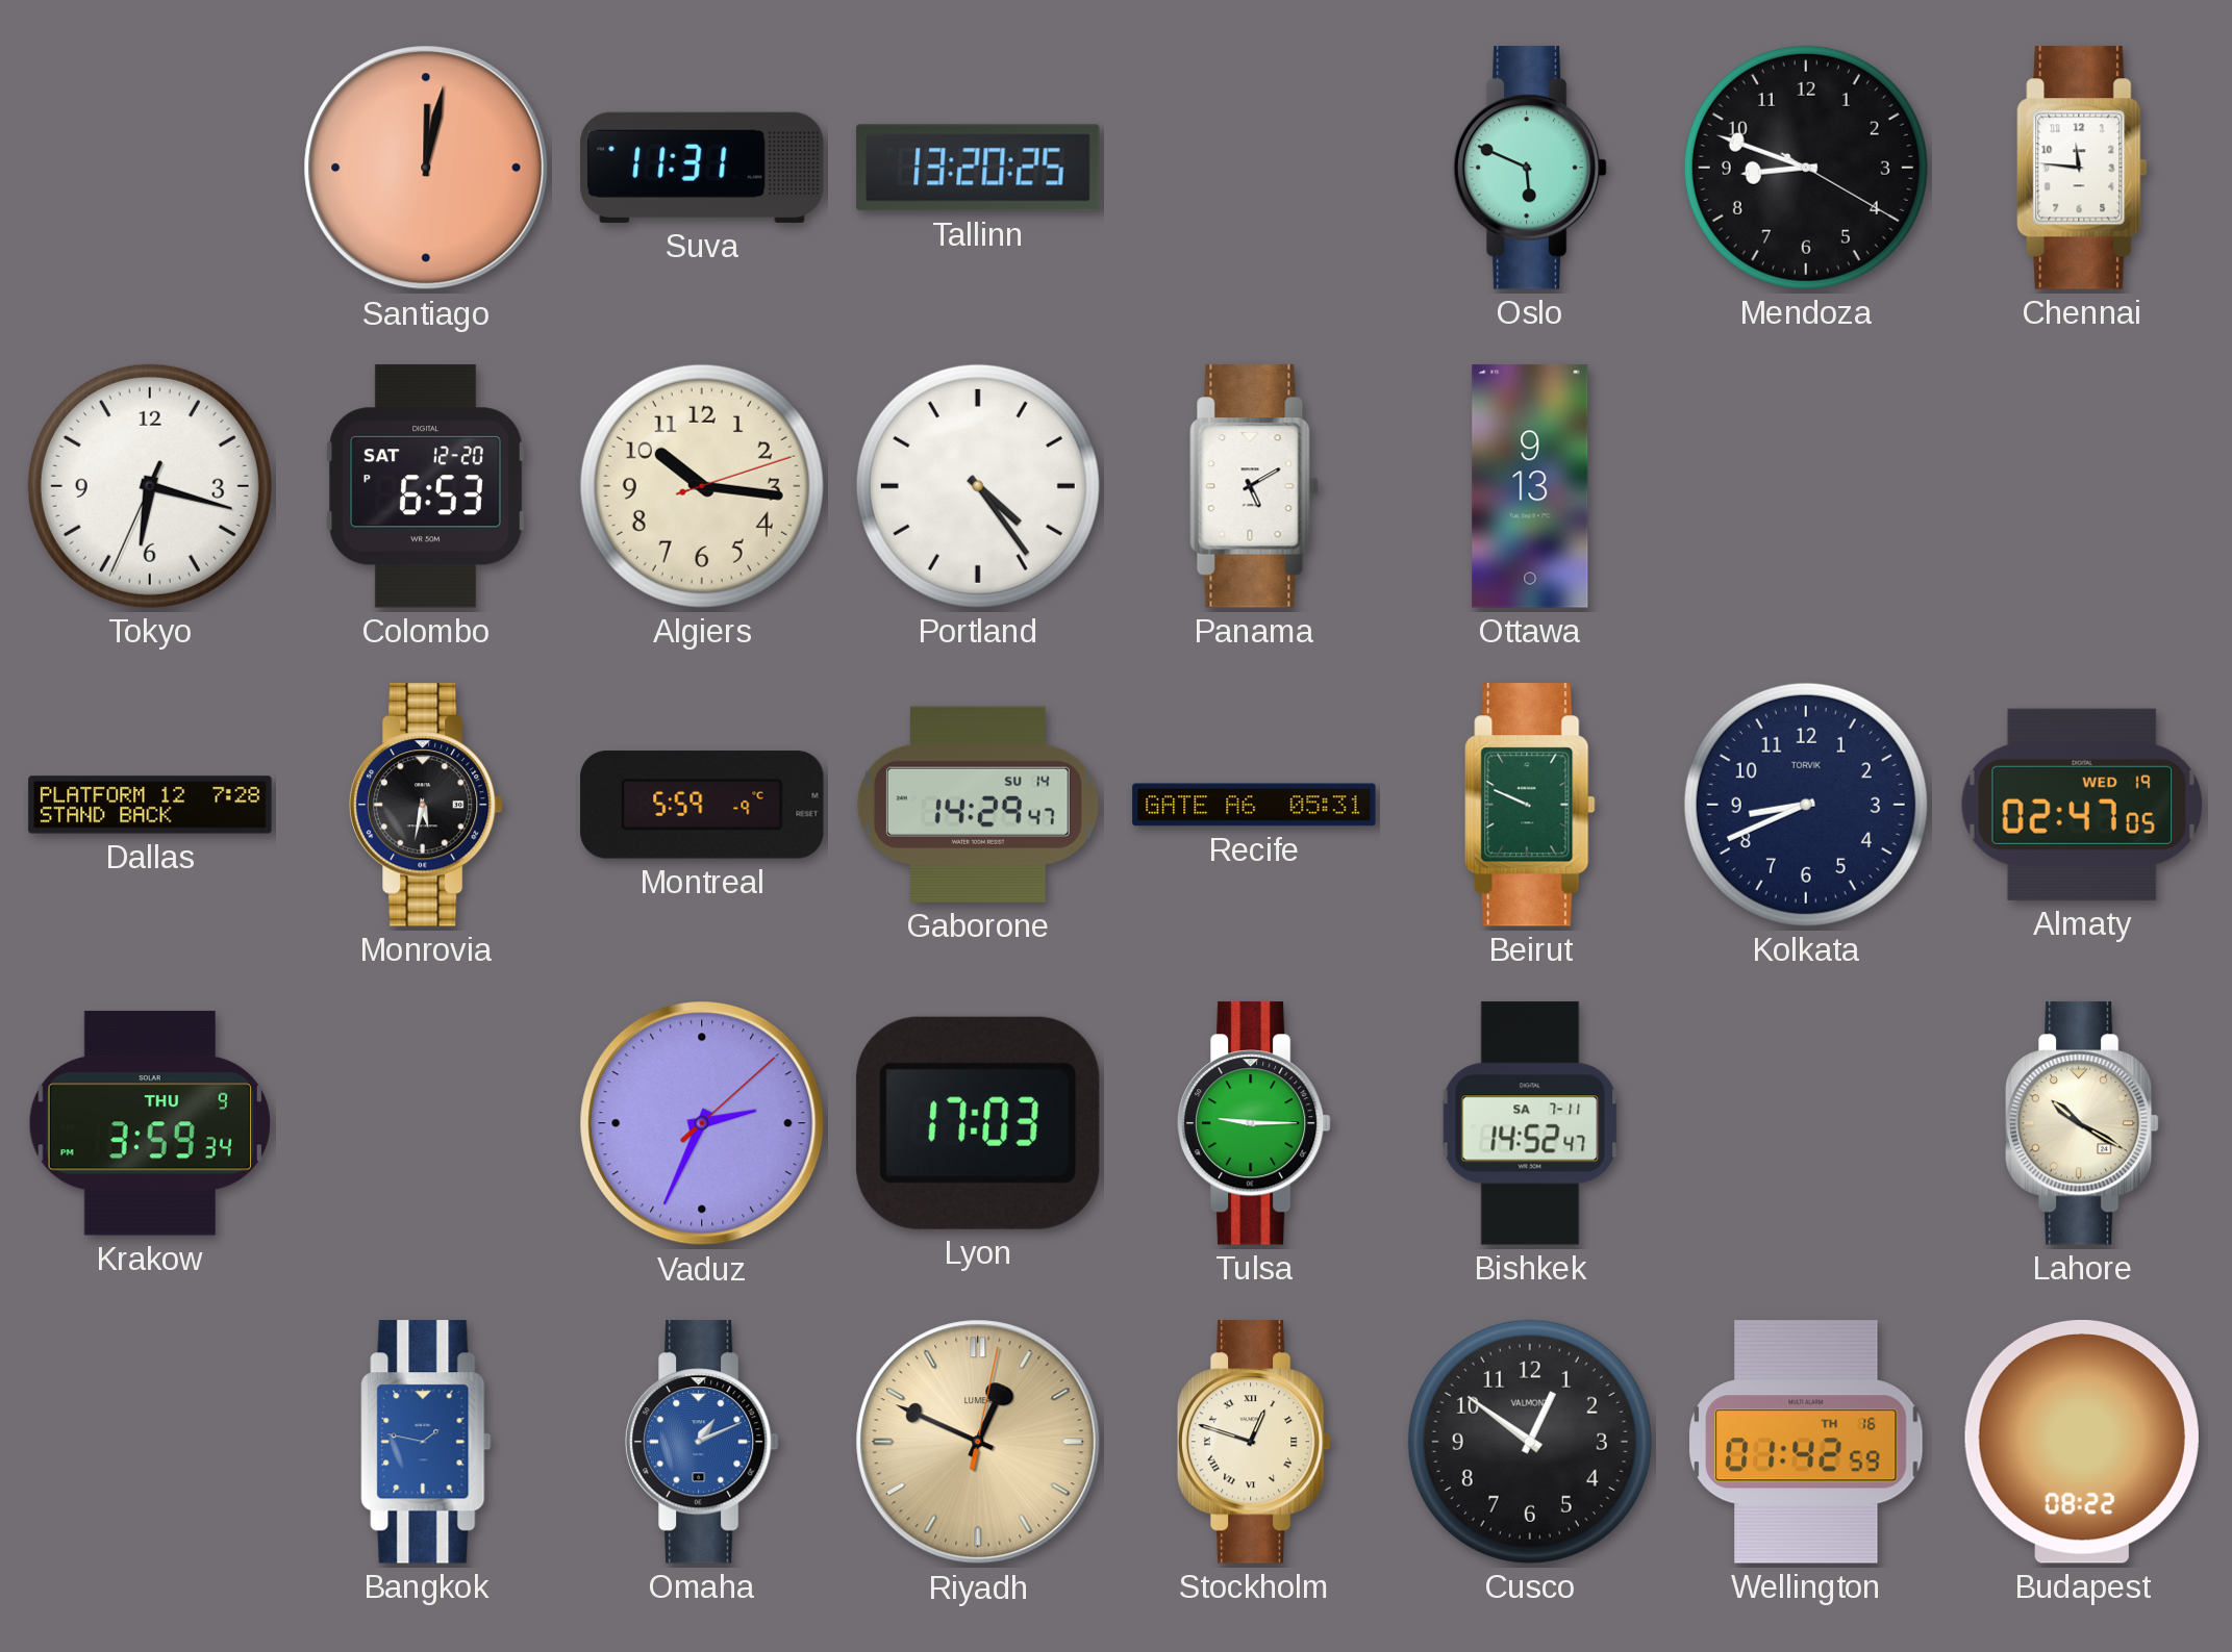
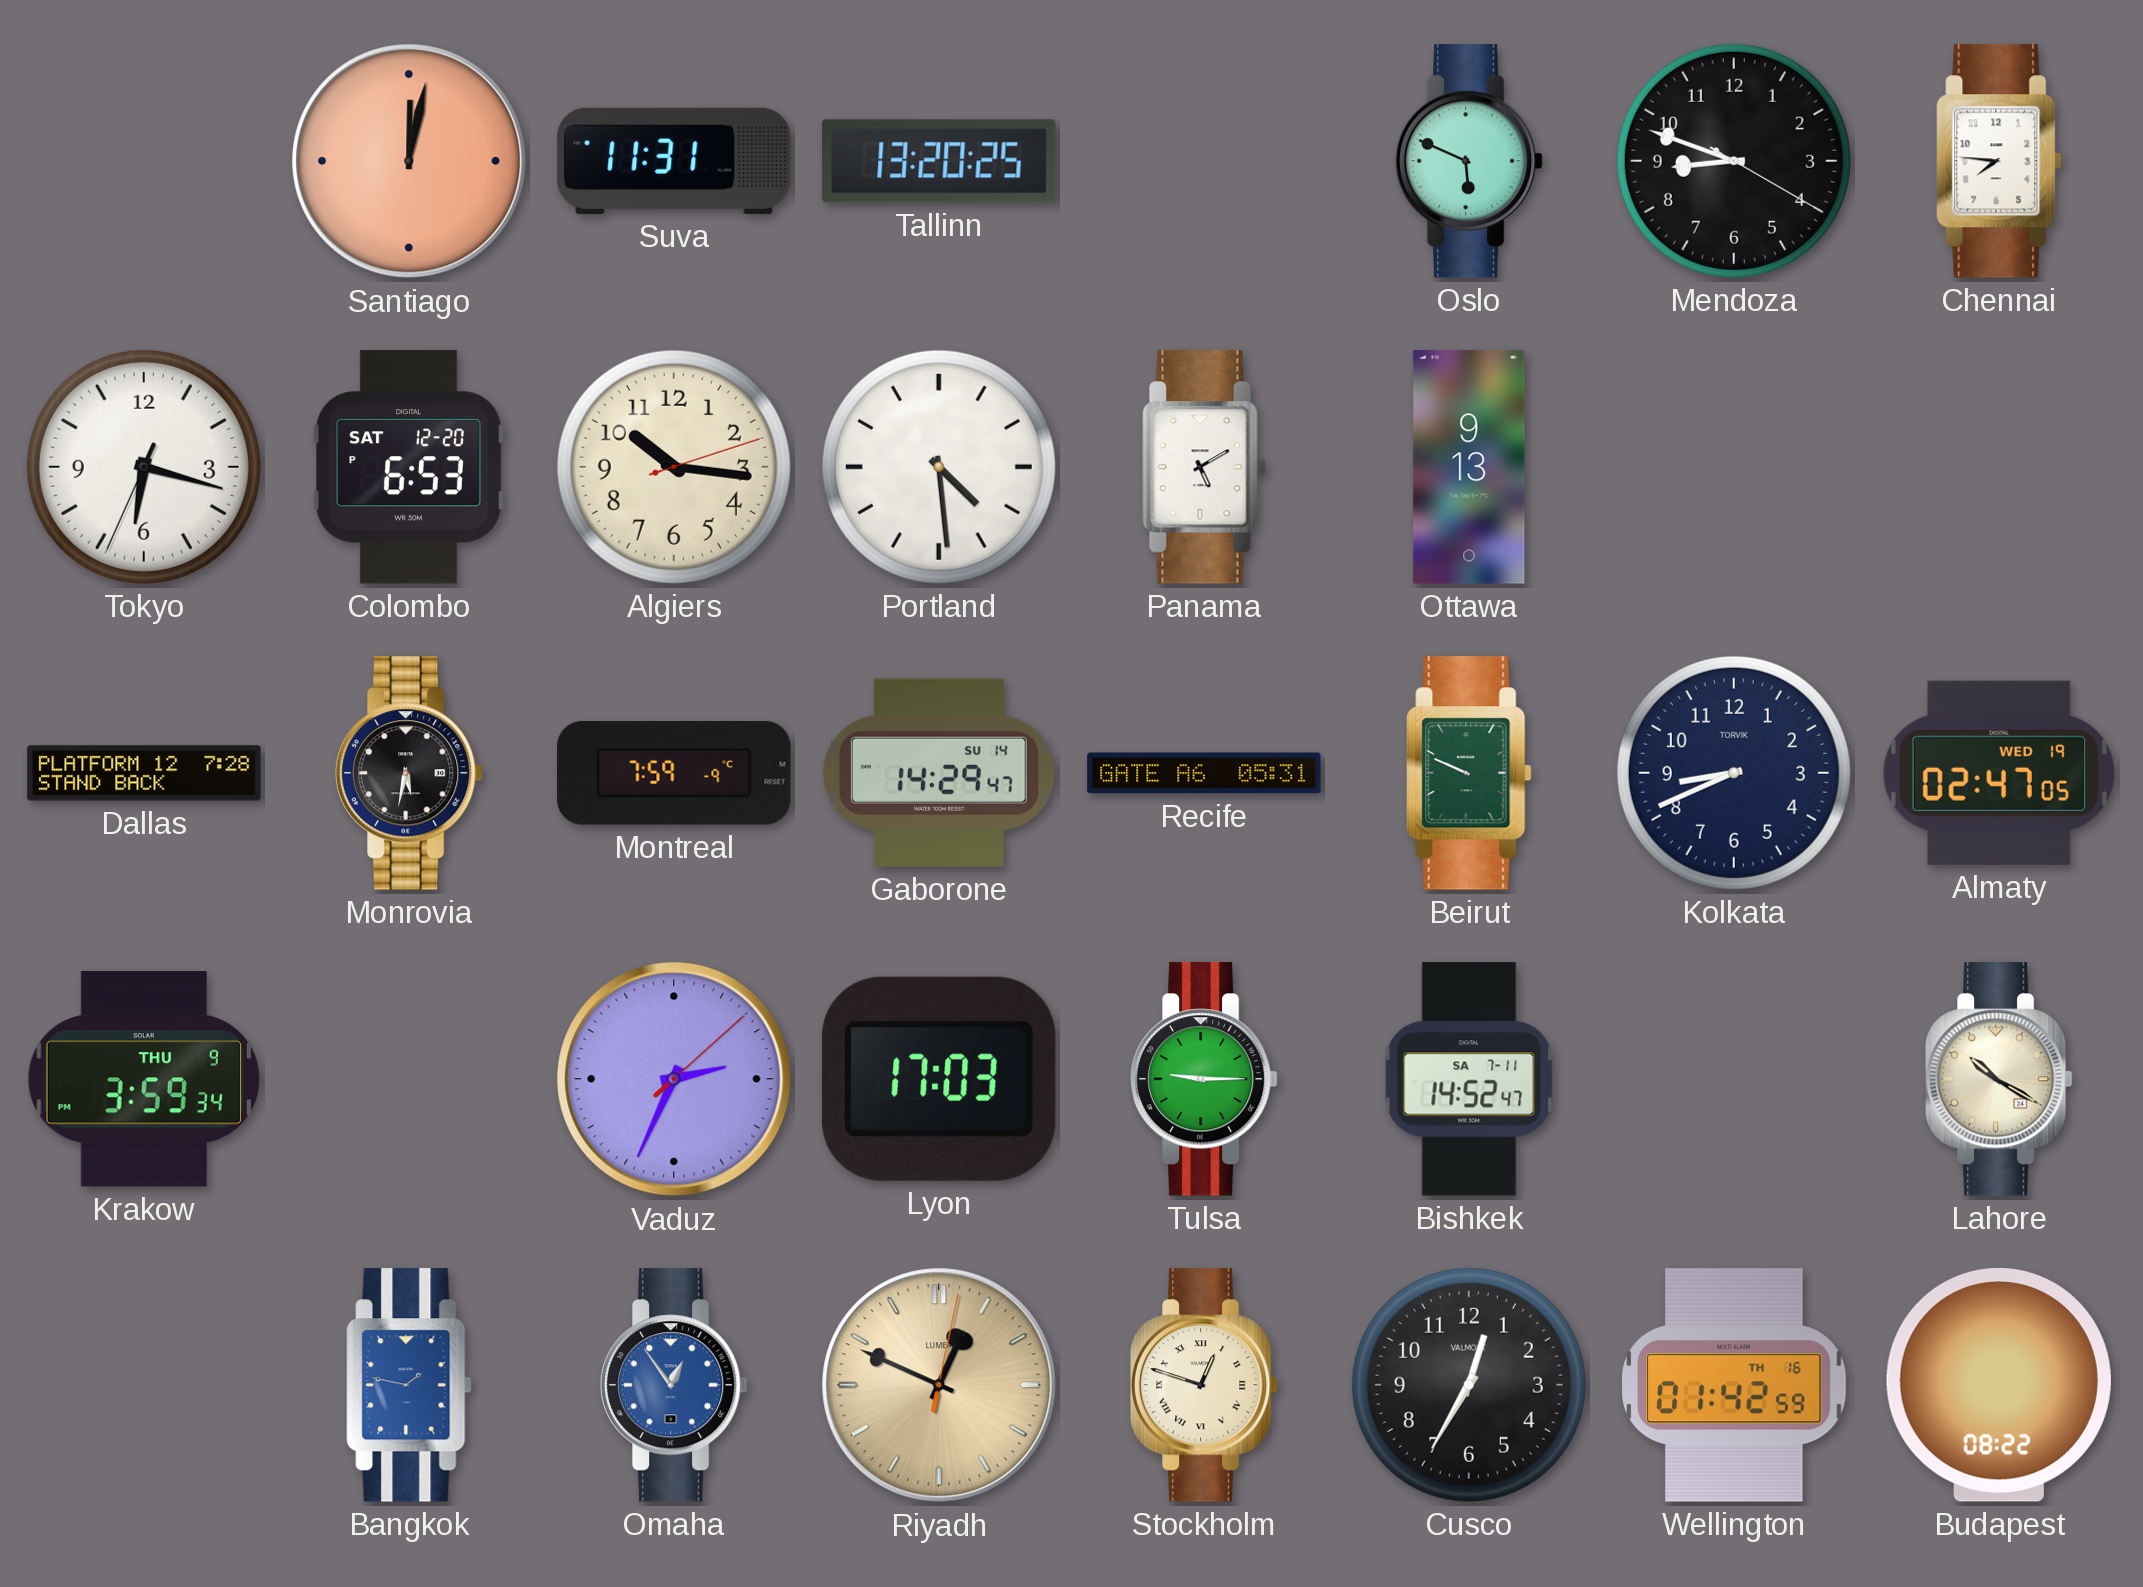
Chennai: 11:46 -> 7:46 (1999, 161)
Portland: 4:24 -> 4:29 (939, 467)
Montreal: 5:59 -> 7:59 (674, 773)
Omaha: 1:11 -> 12:54 (674, 1385)
Cusco: 12:51 -> 12:35 (1469, 1385)
